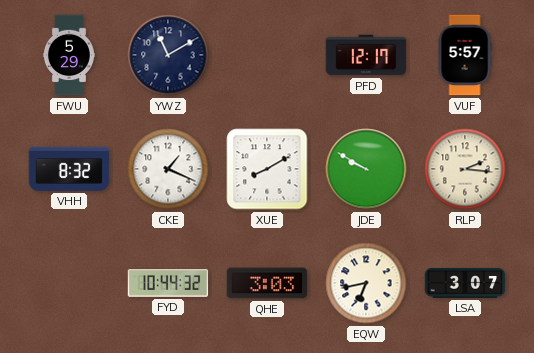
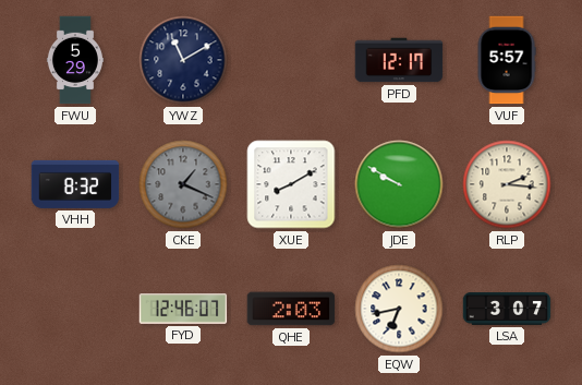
CKE dial: white -> grey (183, 184)
FYD: 10:44 -> 12:46 (183, 310)
QHE: 3:03 -> 2:03 (291, 309)
